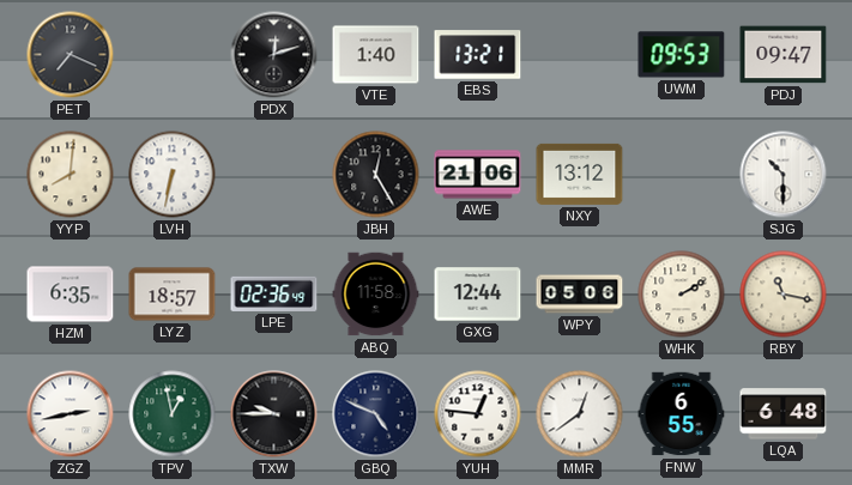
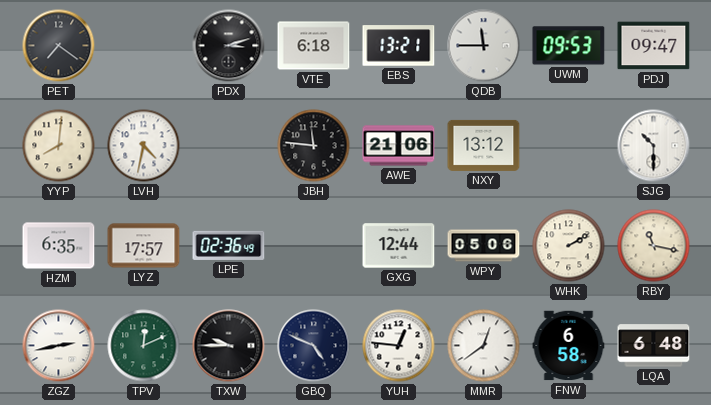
PET: 7:19 -> 7:21 (59, 46)
PDX: 12:12 -> 3:12 (229, 46)
VTE: 1:40 -> 6:18 (314, 46)
QDB: none -> 11:45 (484, 46)
LVH: 6:32 -> 4:32 (144, 146)
JBH: 12:25 -> 11:46 (314, 146)
LYZ: 18:57 -> 17:57 (144, 246)
ABQ: 11:58 -> none (376, 295)
TPV: 12:58 -> 12:11 (144, 346)
FNW: 6:55 -> 6:58 (569, 346)
